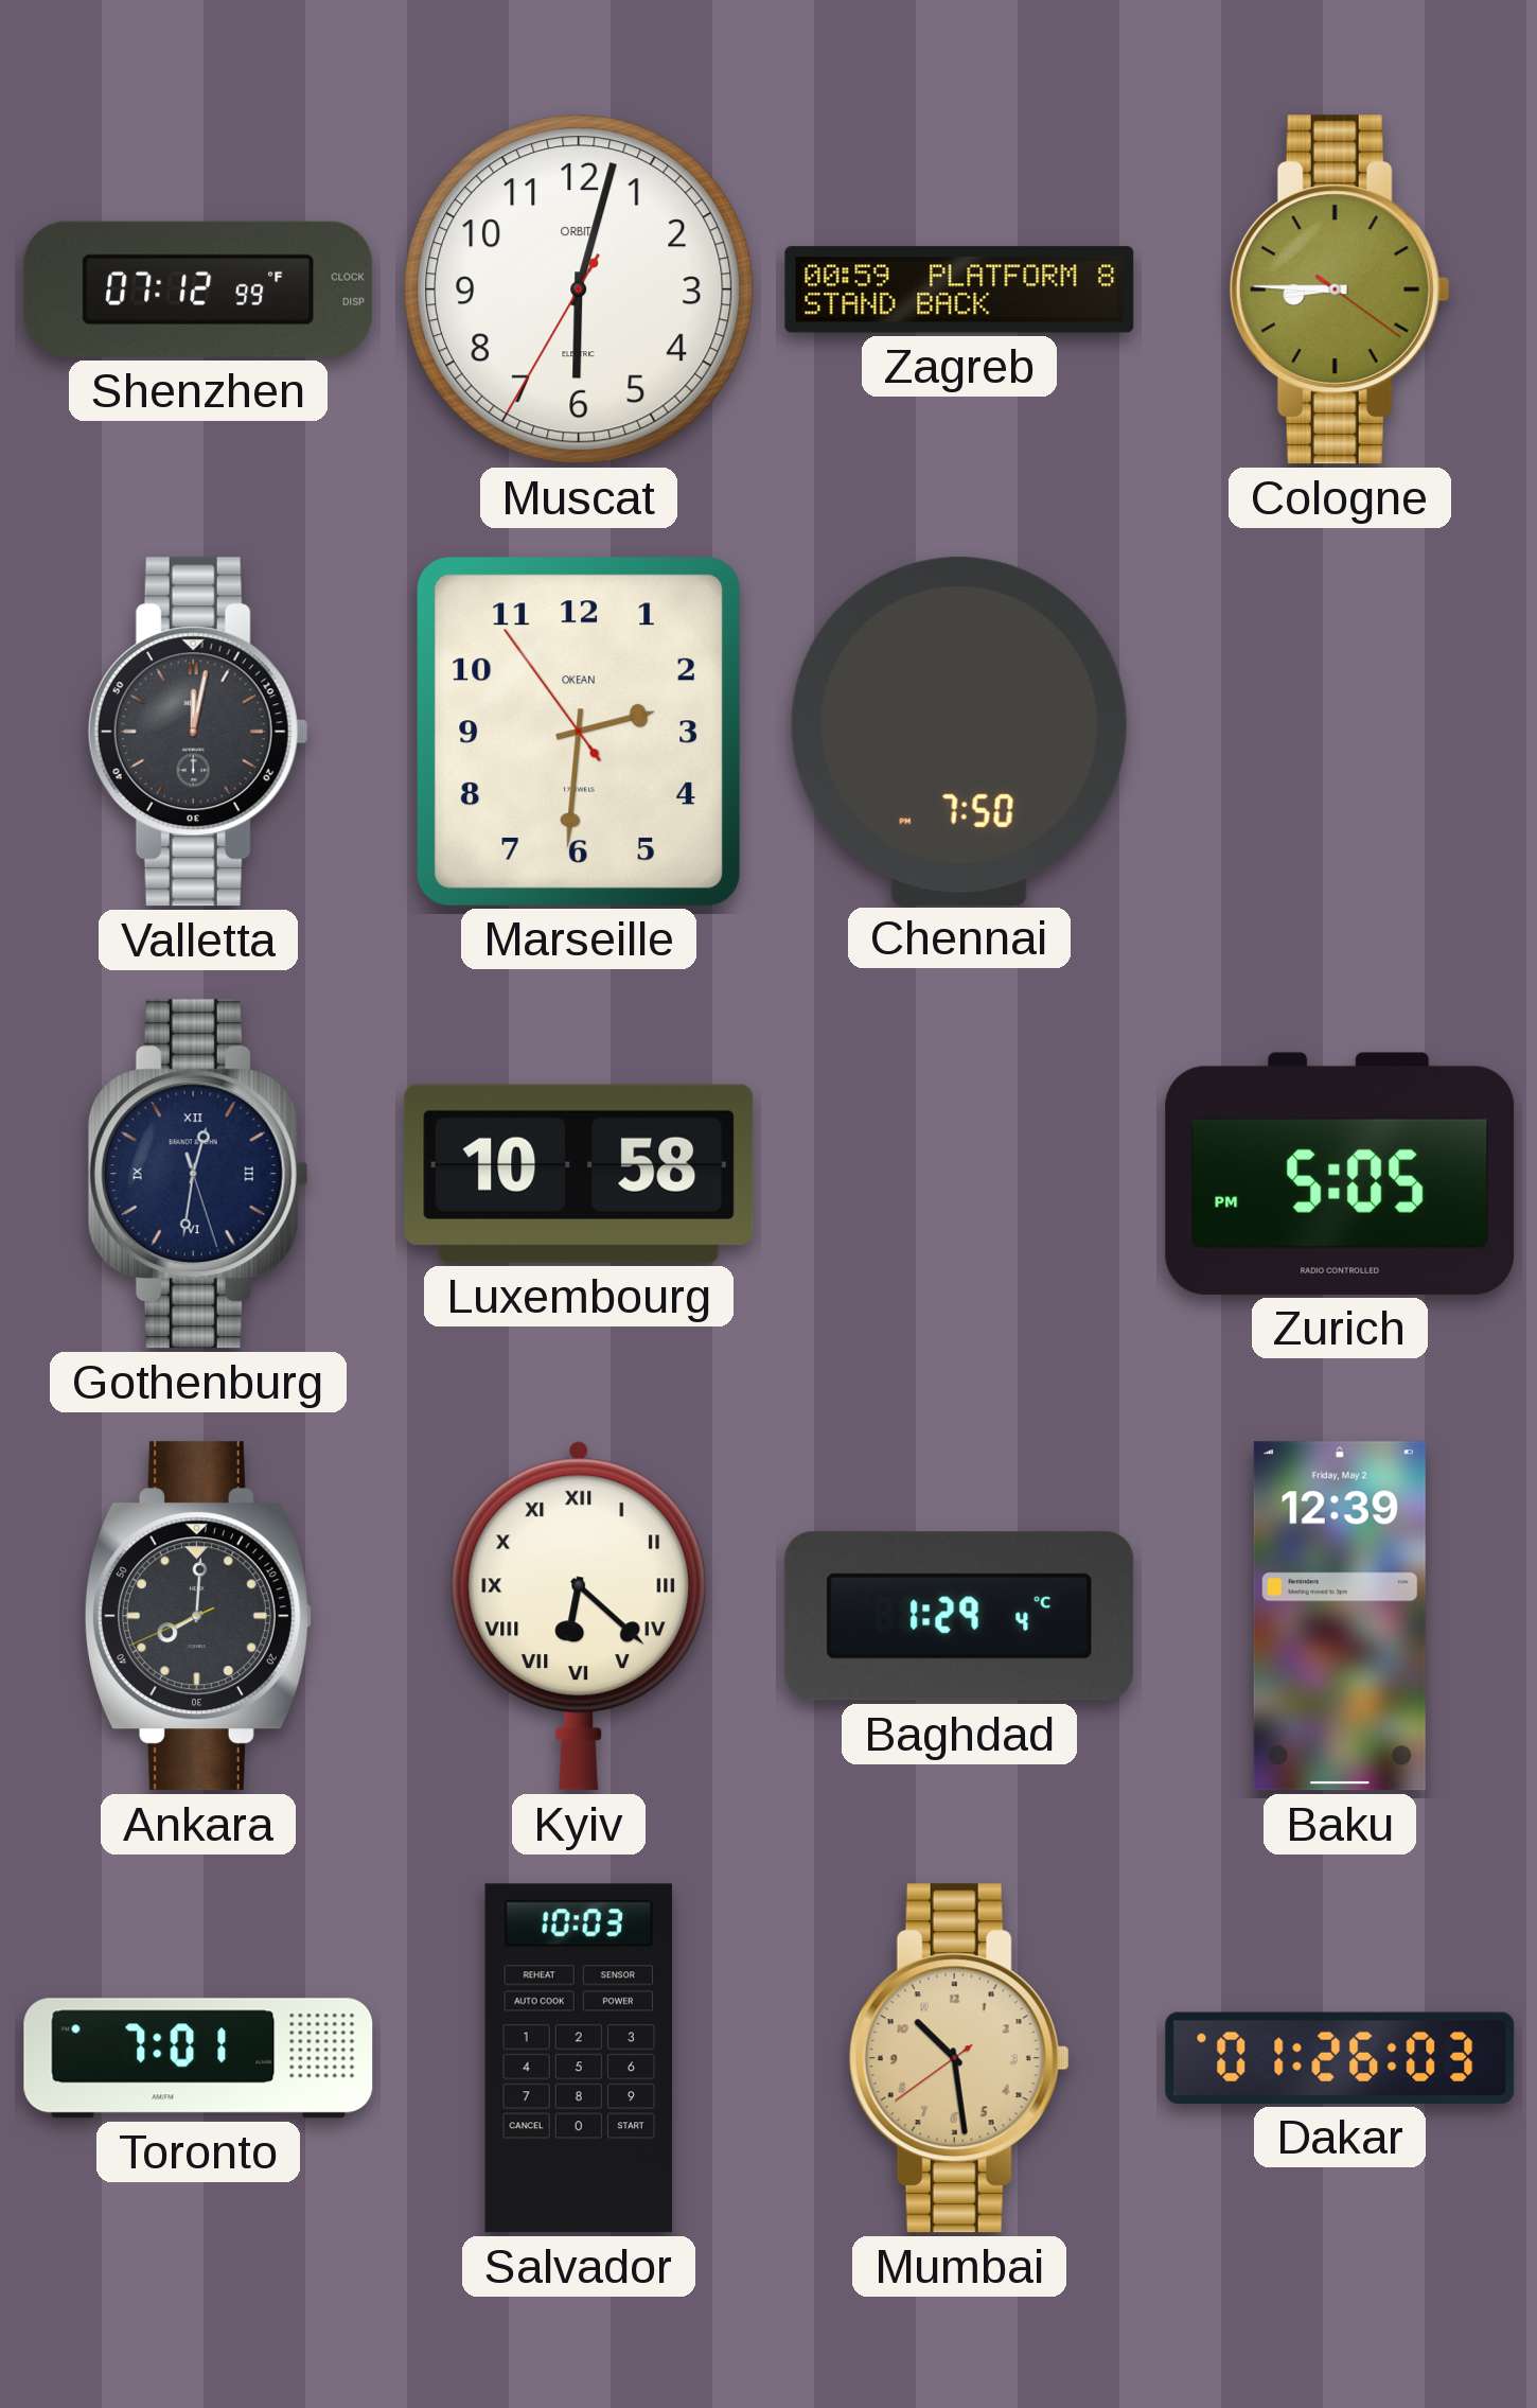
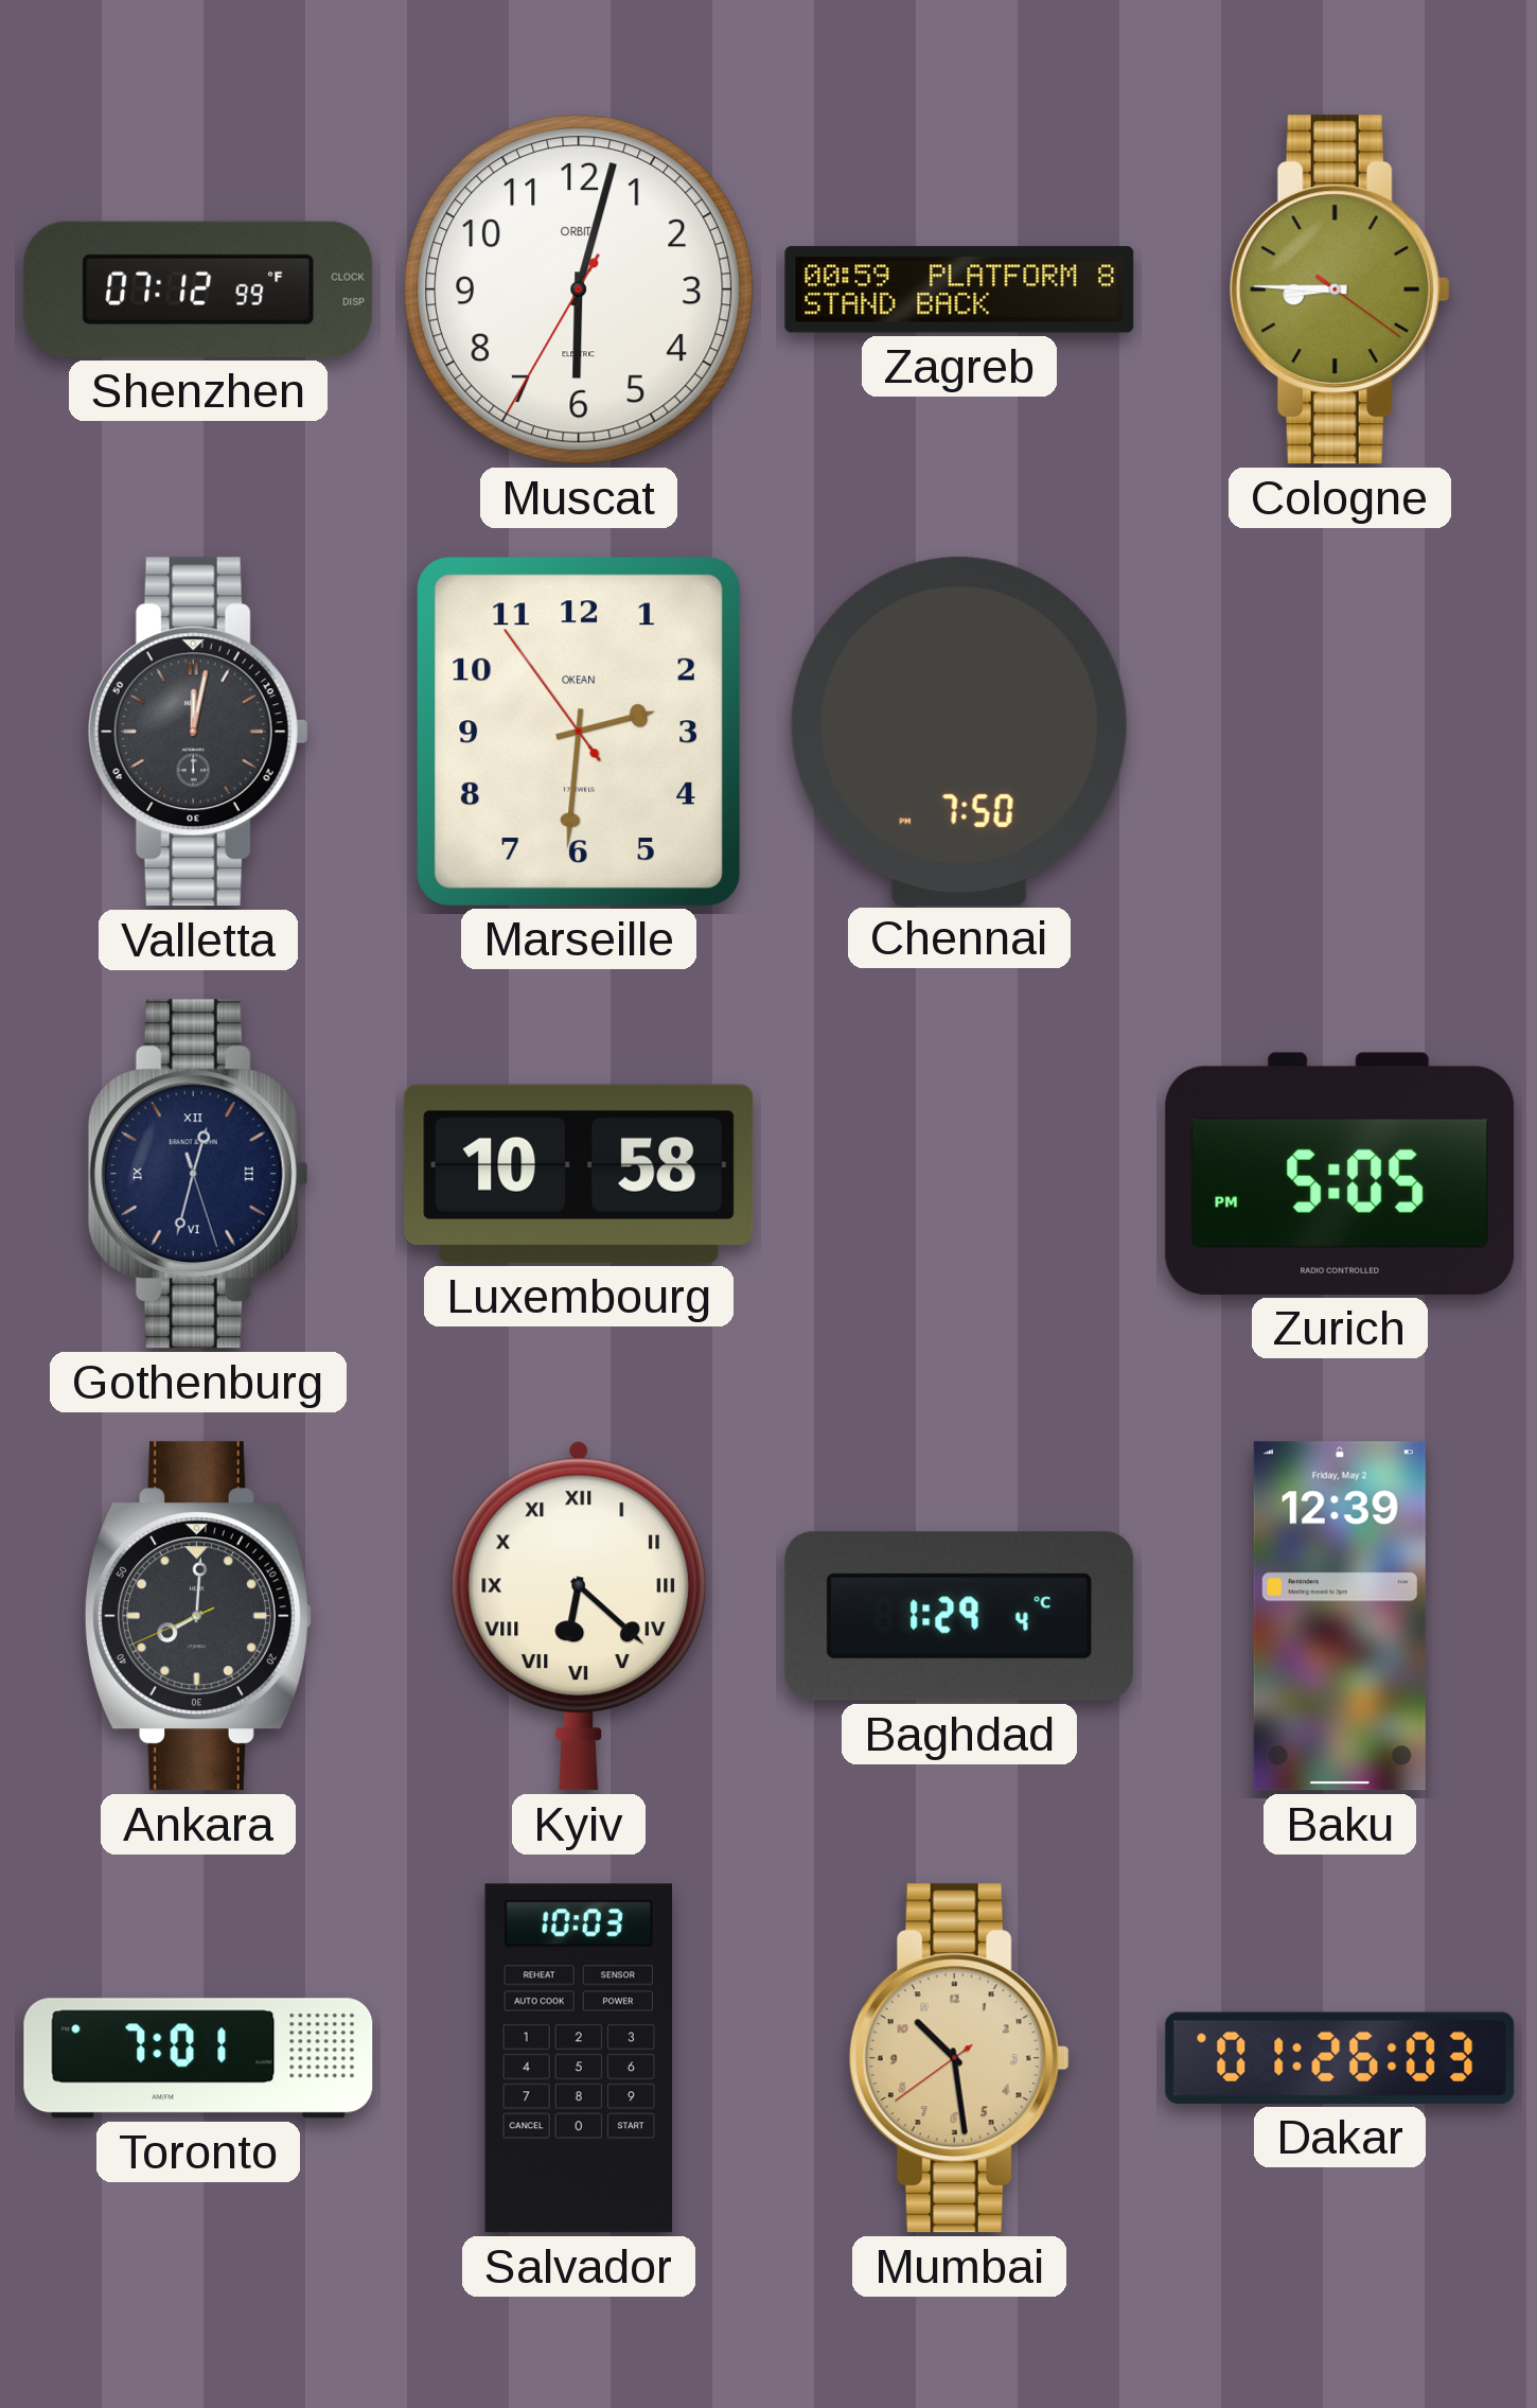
Gothenburg: 12:31 -> 12:32 (198, 1174)
